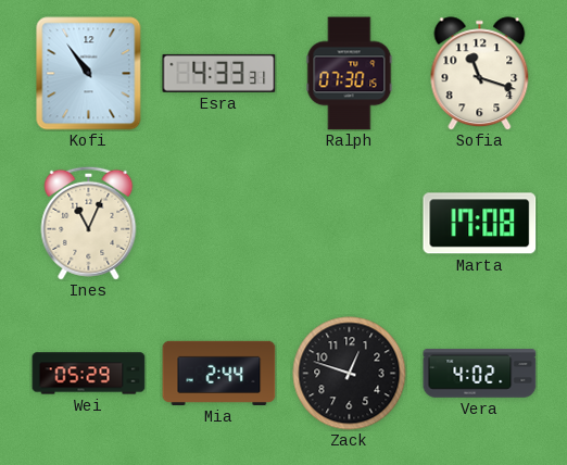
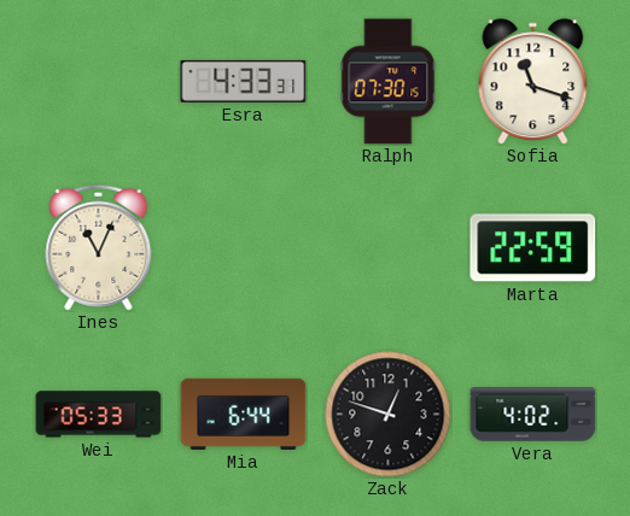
Kofi: 10:54 -> none (89, 74)
Marta: 17:08 -> 22:59 (533, 248)
Wei: 05:29 -> 05:33 (99, 415)
Mia: 2:44 -> 6:44 (244, 414)
